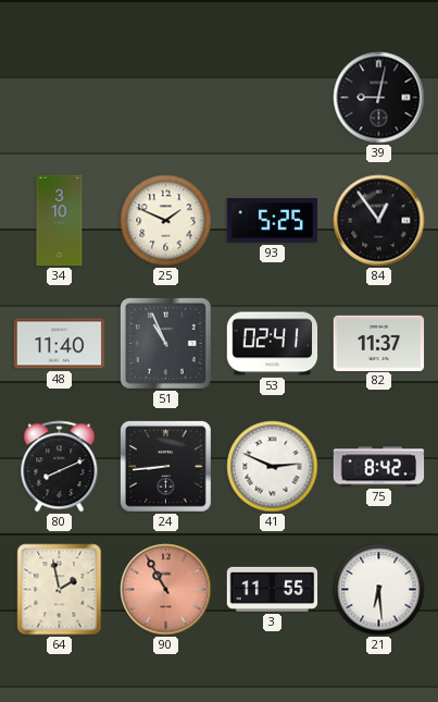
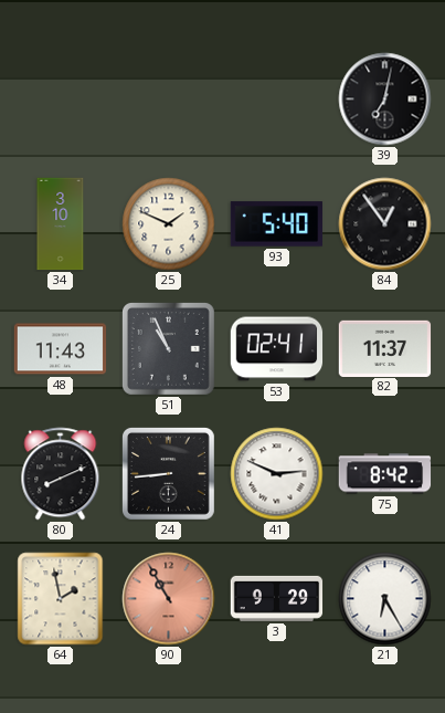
39: 9:02 -> 7:02 (385, 99)
93: 5:25 -> 5:40 (277, 224)
48: 11:40 -> 11:43 (61, 349)
3: 11:55 -> 9:29 (277, 598)
21: 6:29 -> 6:25 (385, 599)
